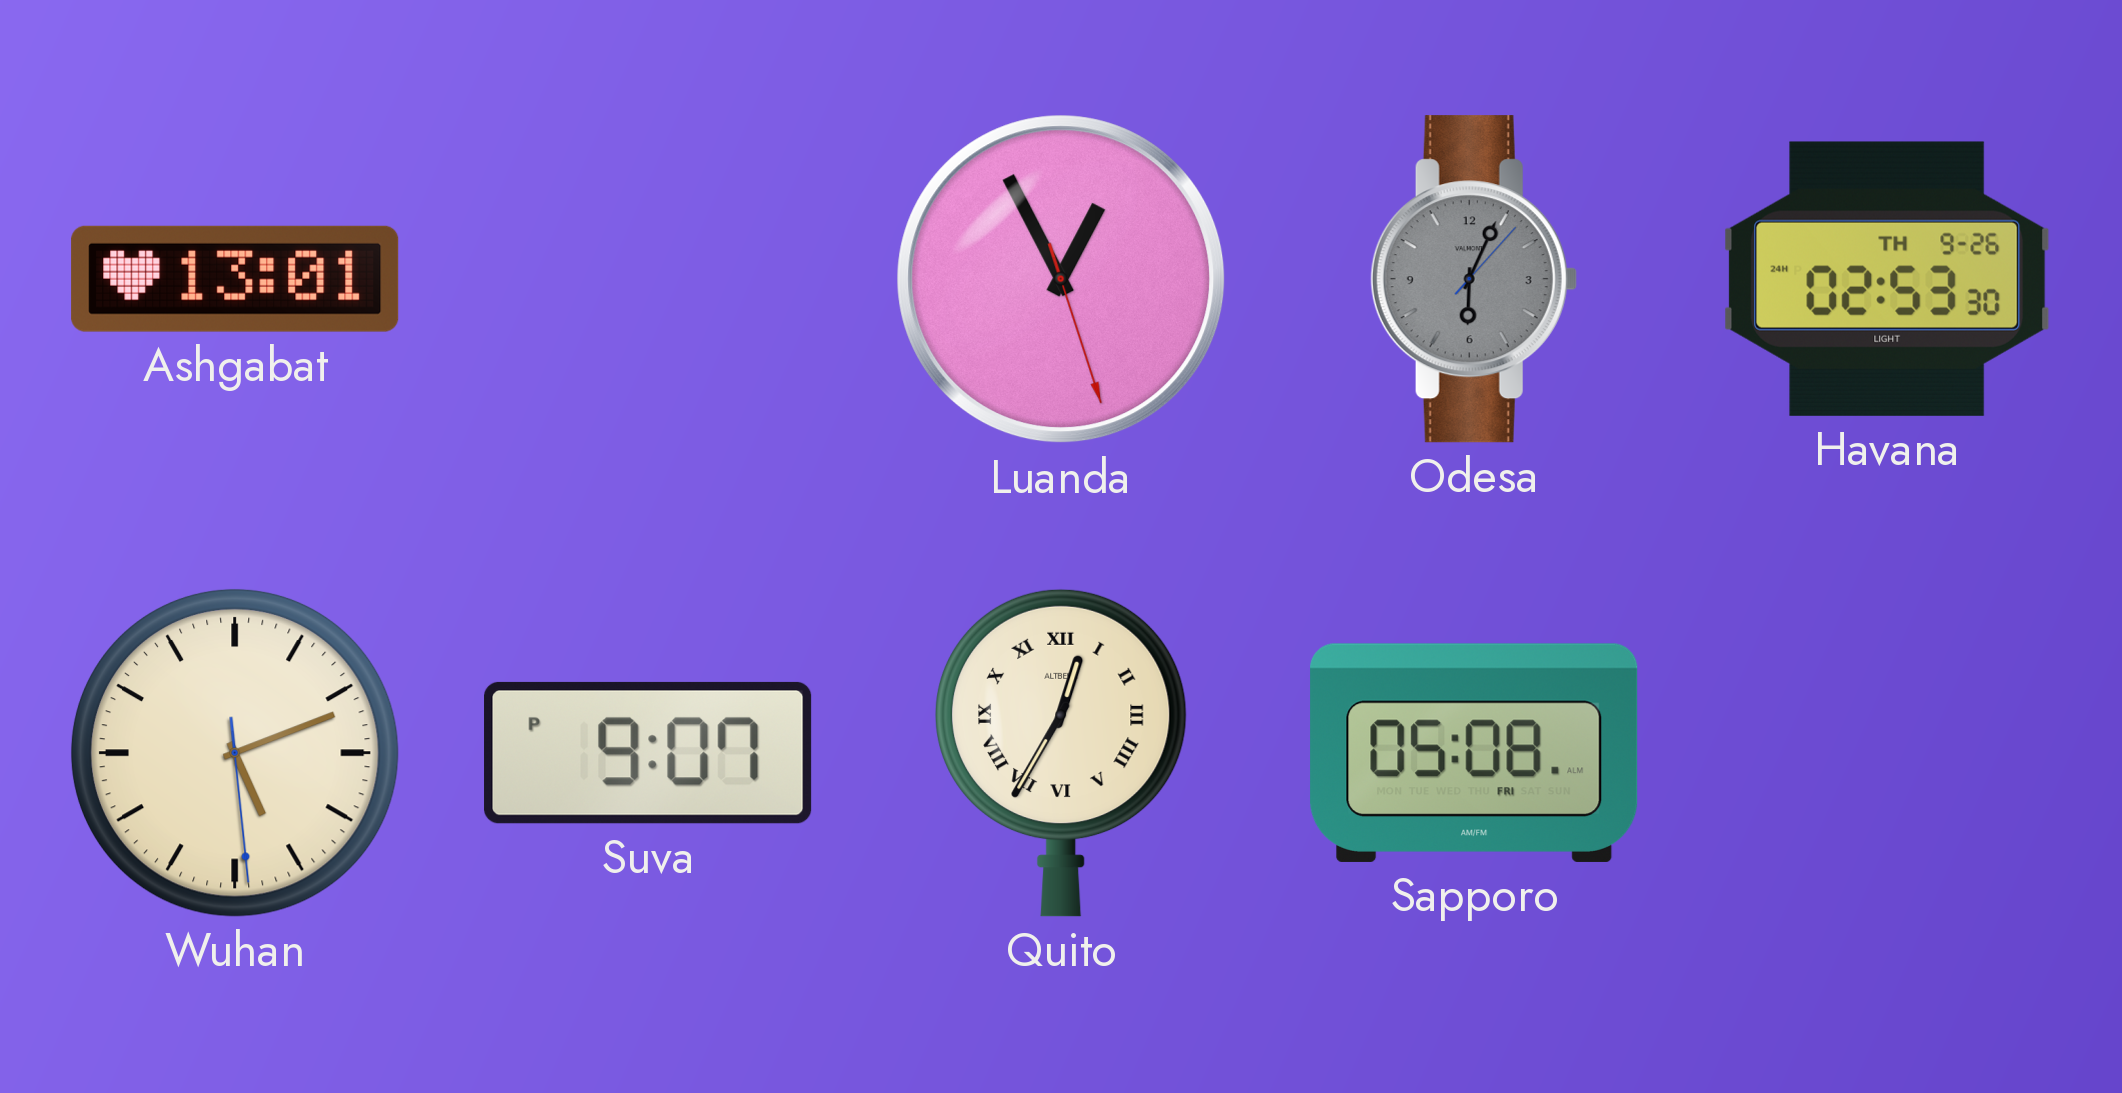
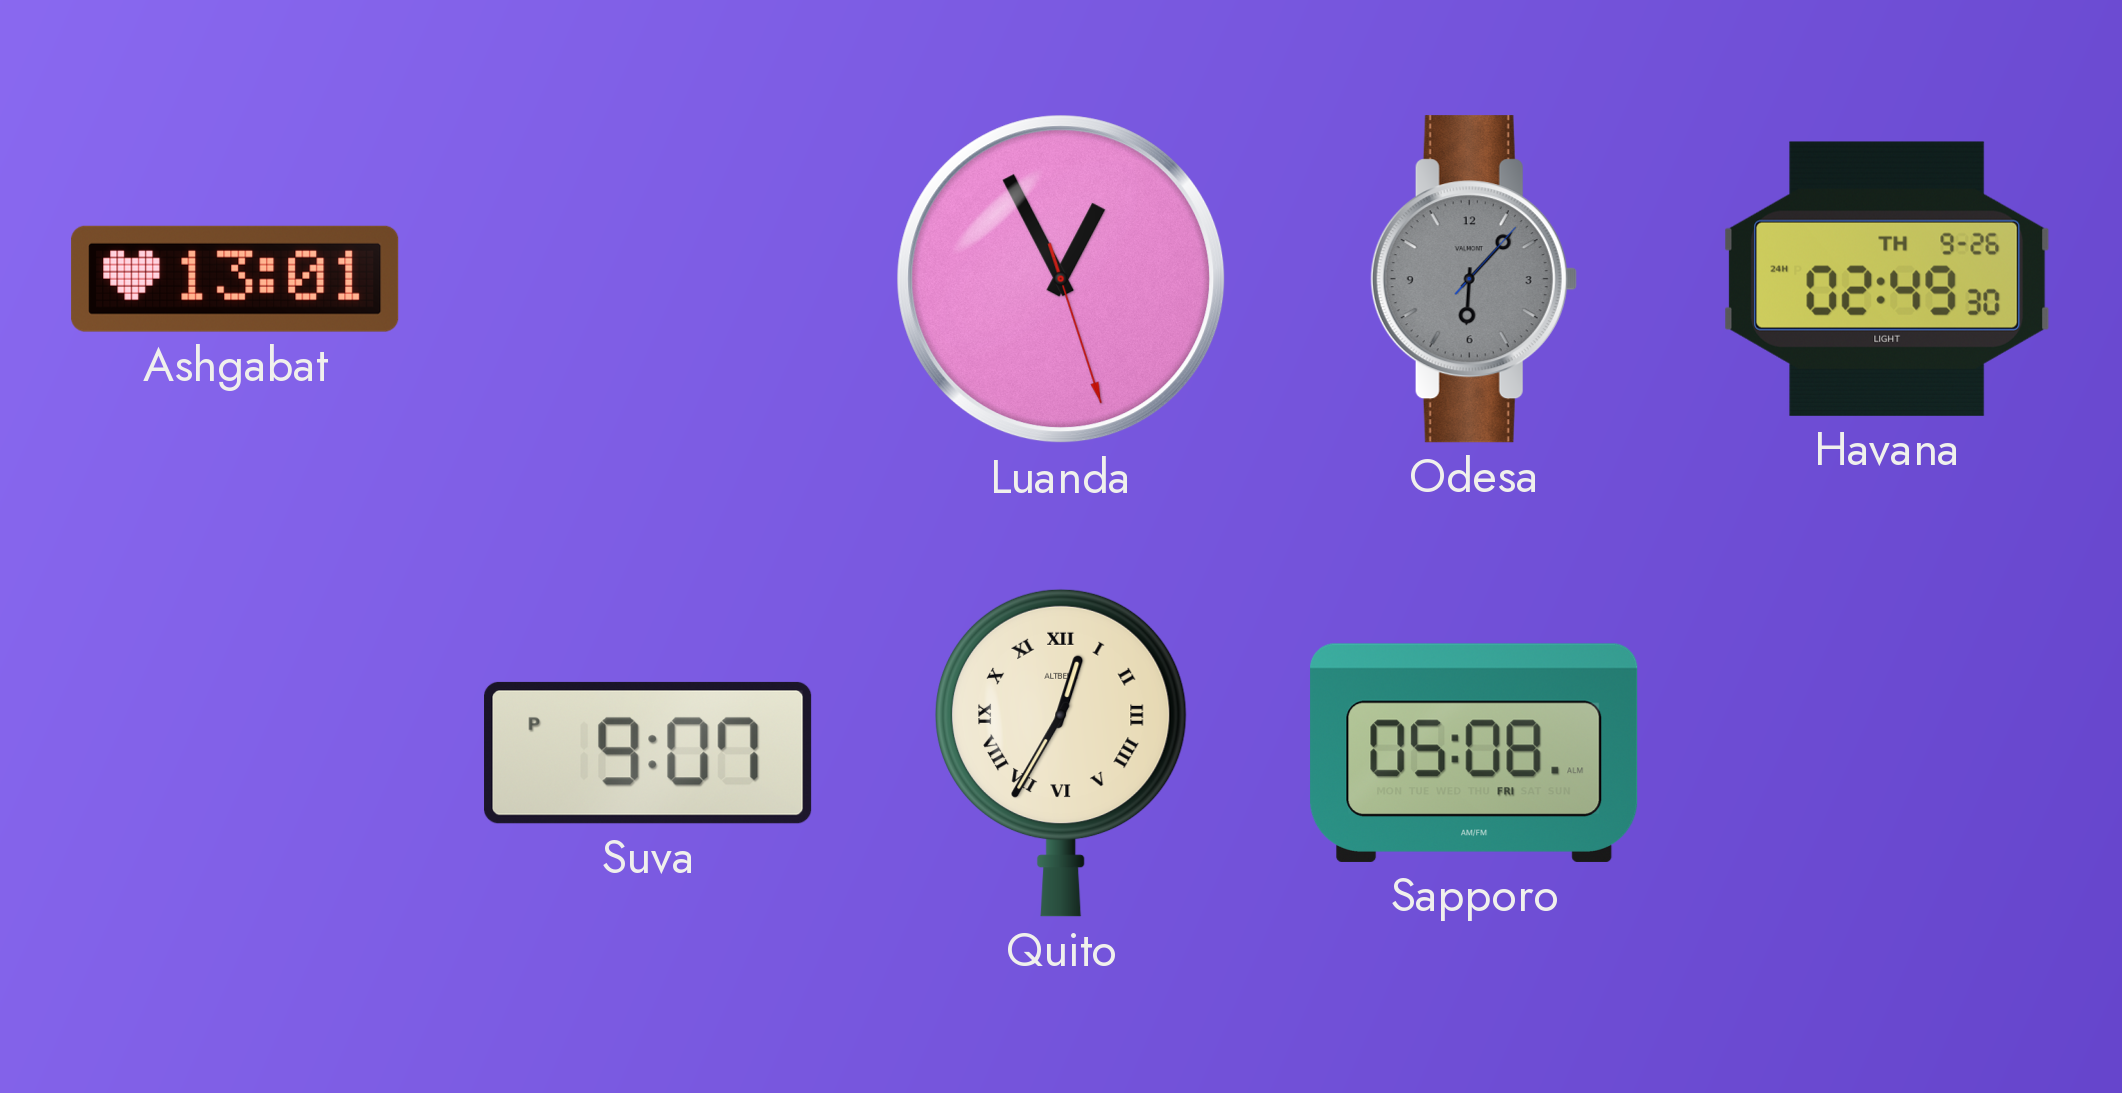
Odesa: 6:04 -> 6:07 (1474, 279)
Havana: 02:53 -> 02:49 (1887, 279)
Wuhan: 5:11 -> none (235, 753)
